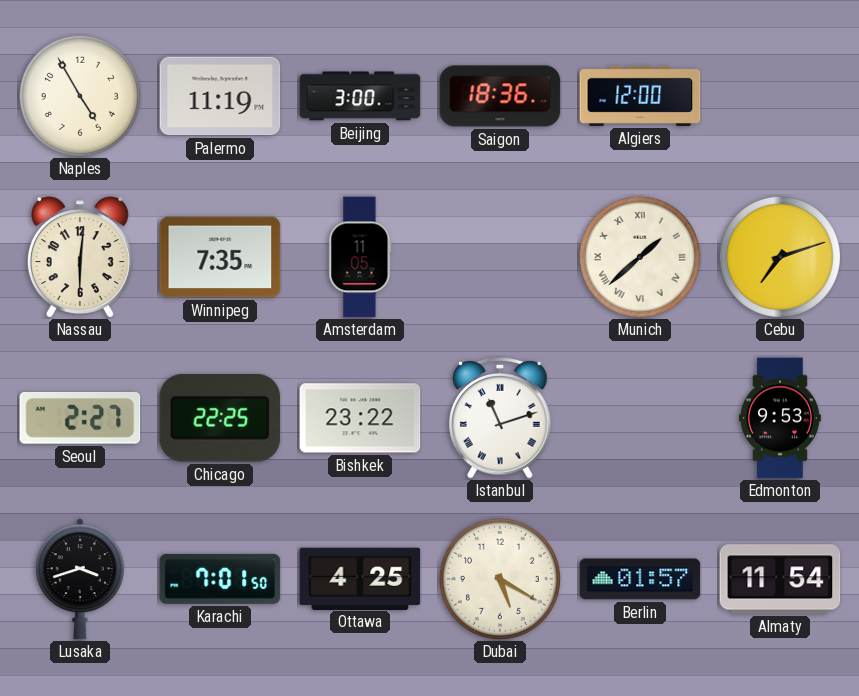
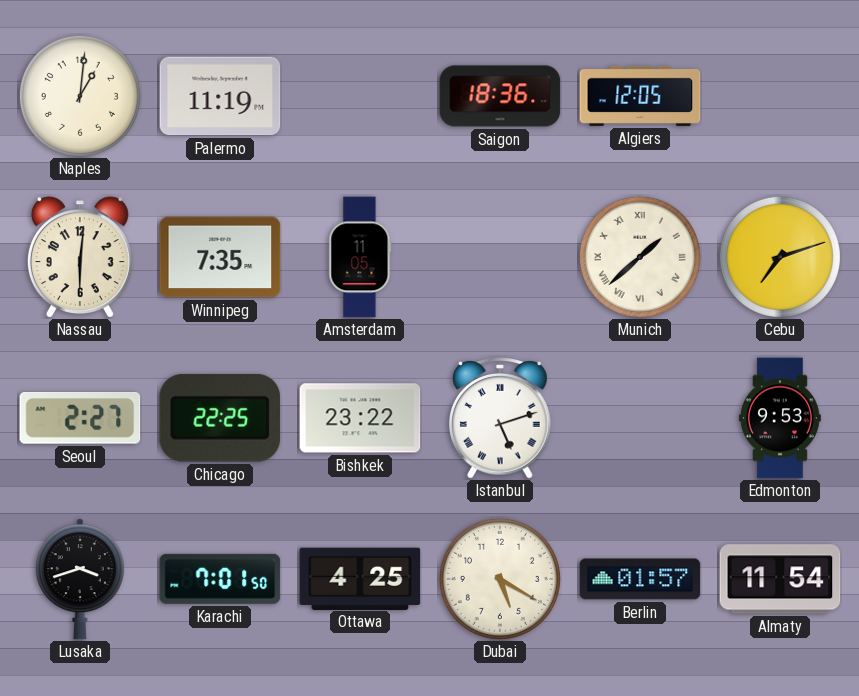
Naples: 4:55 -> 1:01 (80, 96)
Beijing: 3:00 -> none (360, 96)
Algiers: 12:00 -> 12:05 (640, 96)
Istanbul: 11:12 -> 5:12 (501, 418)
